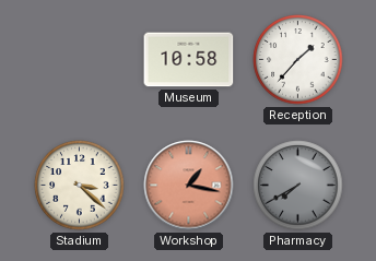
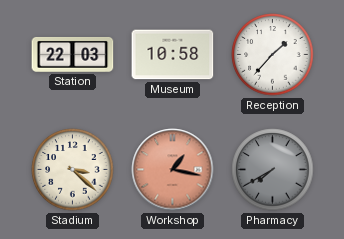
Station: none -> 22:03 (73, 54)
